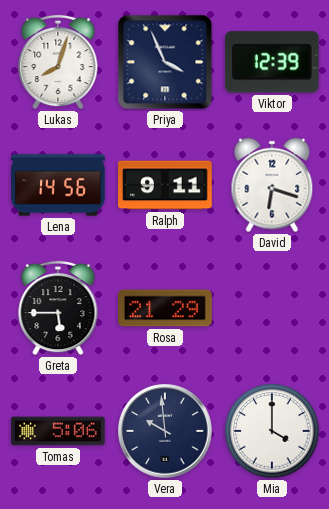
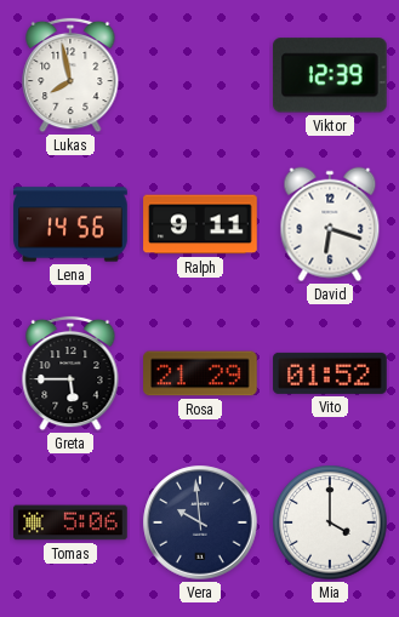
Lukas: 8:03 -> 7:58 (70, 75)
Priya: 3:56 -> none (165, 62)
Vito: none -> 01:52 (330, 373)
